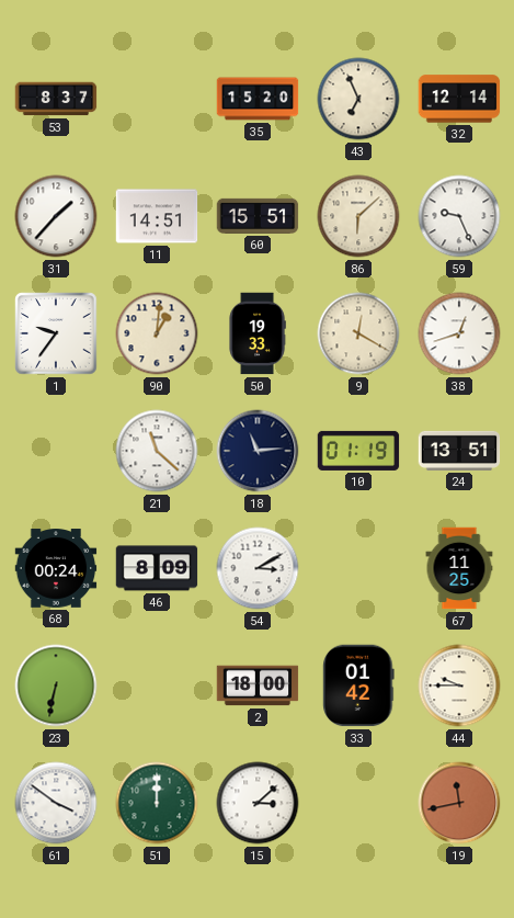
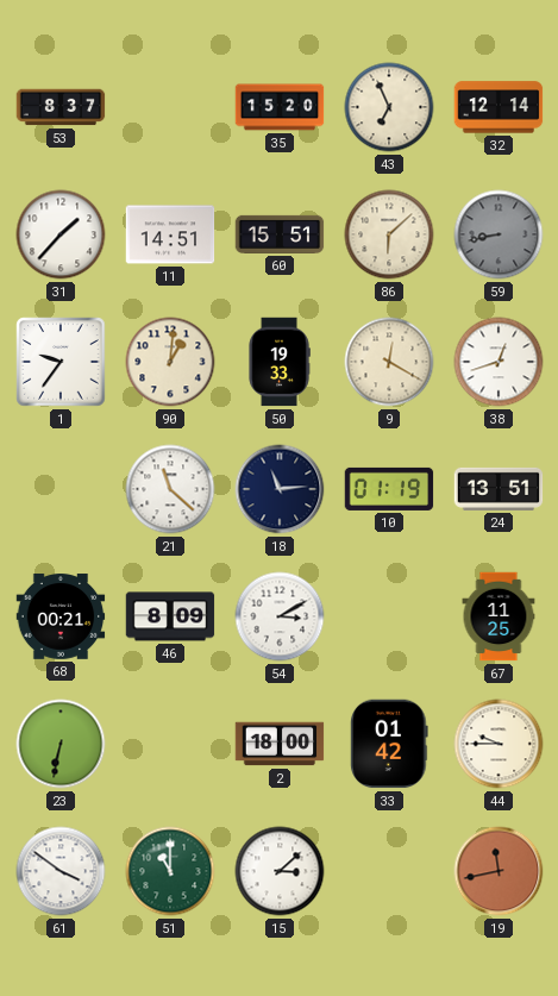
59: 9:26 -> 8:43 (499, 234)
59 dial: white -> grey (499, 234)
68: 00:24 -> 00:21 (61, 616)
51: 12:00 -> 11:00 (170, 871)
